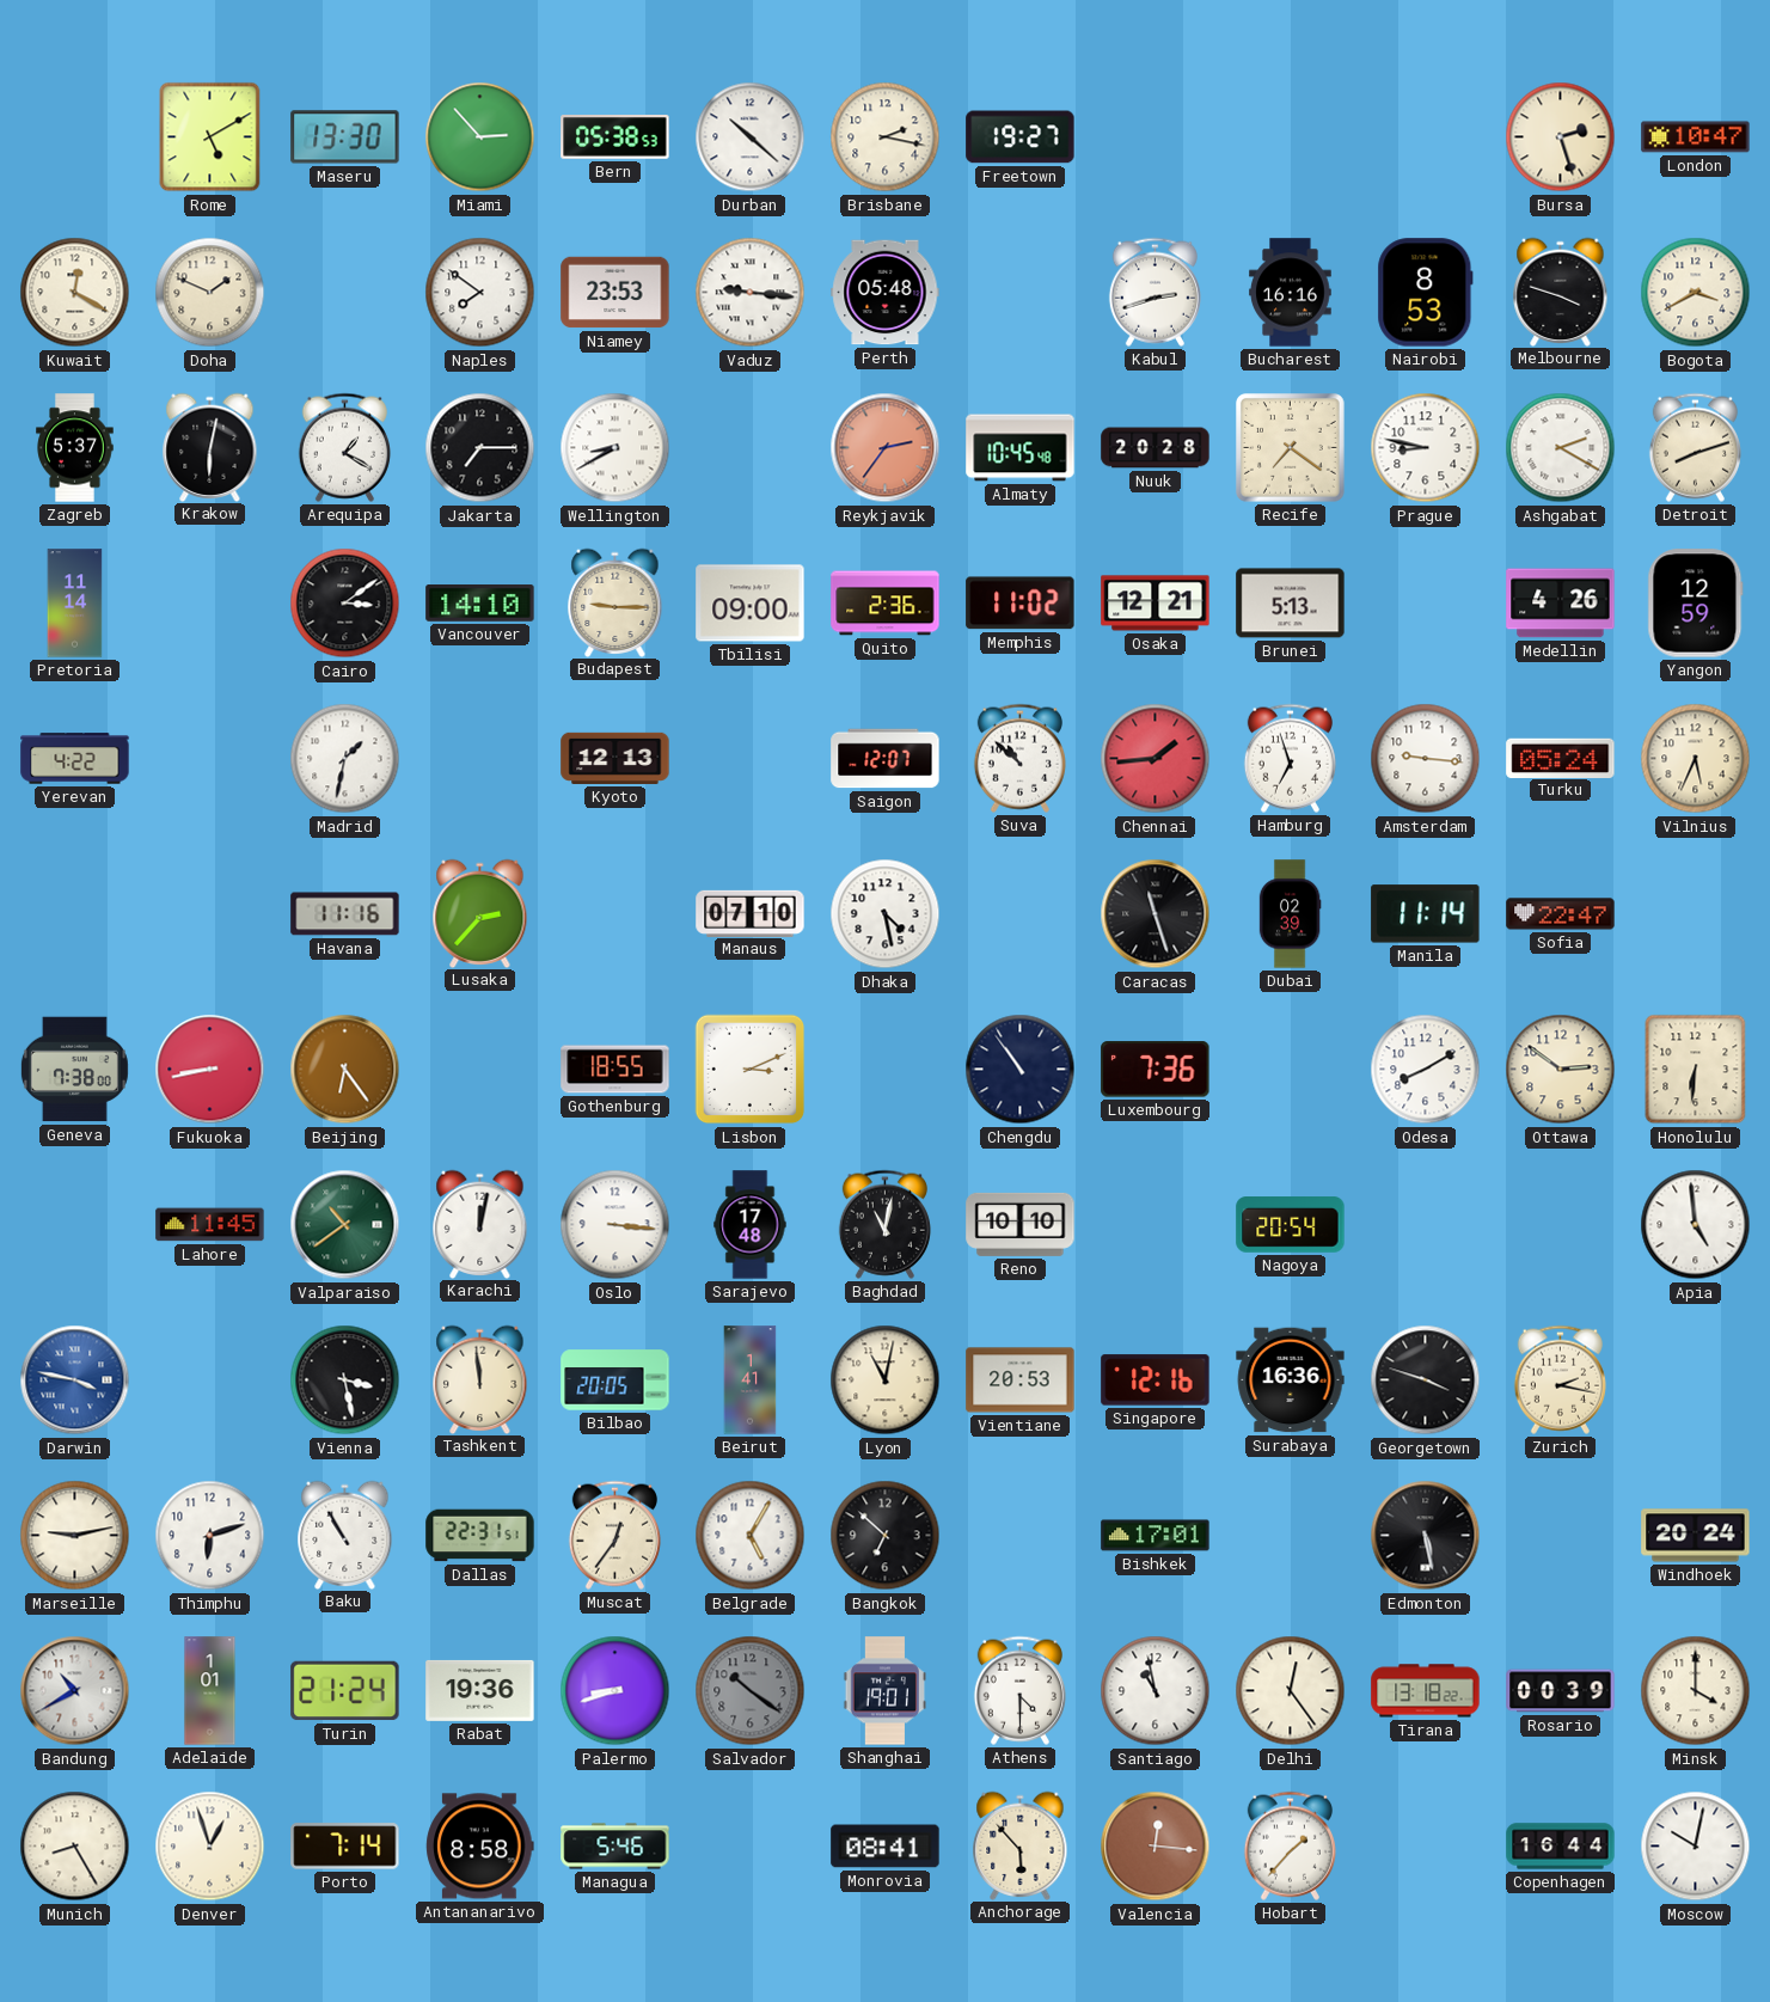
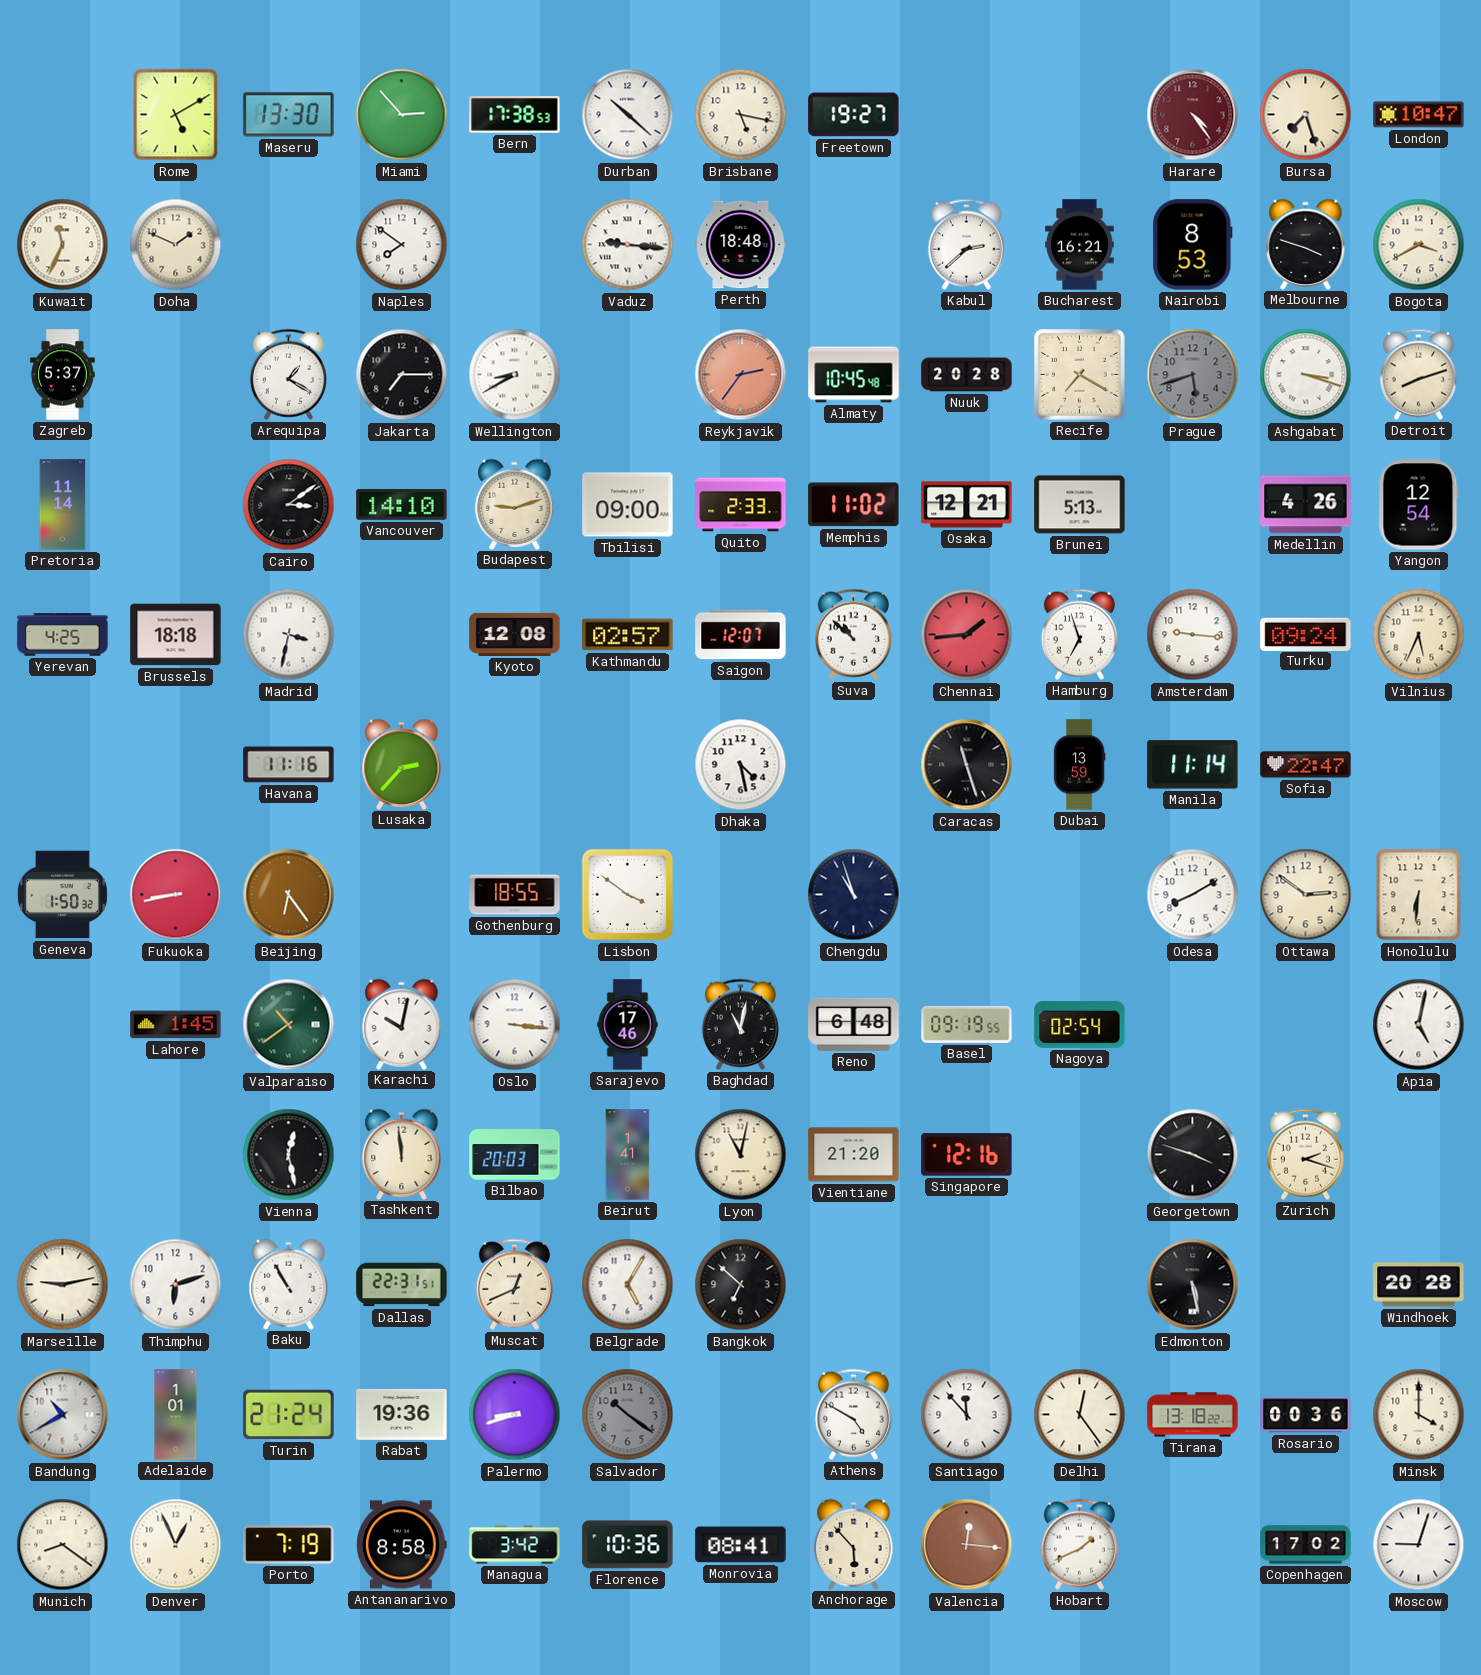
Bern: 05:38 -> 17:38 (515, 115)
Brisbane: 2:17 -> 5:17 (741, 115)
Harare: none -> 4:24 (1193, 115)
Bursa: 2:27 -> 7:27 (1306, 115)
Kuwait: 12:20 -> 11:34 (63, 245)
Niamey: 23:53 -> none (615, 293)
Perth: 05:48 -> 18:48 (741, 245)
Kabul: 2:42 -> 2:38 (966, 244)
Bucharest: 16:16 -> 16:21 (1080, 245)
Krakow: 6:02 -> none (210, 447)
Recife: 7:21 -> 7:20 (1080, 375)
Prague: 8:47 -> 5:42 (1193, 375)
Prague dial: white -> grey (1193, 375)
Ashgabat: 2:20 -> 3:18 (1306, 375)
Budapest: 9:15 -> 9:12 (515, 504)
Quito: 2:36 -> 2:33 (741, 505)
Yangon: 12:59 -> 12:54 (1419, 505)
Yerevan: 4:22 -> 4:25 (63, 635)
Brussels: none -> 18:18 (176, 635)
Madrid: 1:32 -> 3:32 (289, 635)
Kyoto: 12:13 -> 12:08 (515, 634)
Kathmandu: none -> 02:57 (628, 635)
Turku: 05:24 -> 09:24 (1306, 634)
Manaus: 07:10 -> none (751, 913)
Dubai: 02:39 -> 13:59 (1079, 765)
Geneva: 7:38 -> 1:50 (62, 895)
Lisbon: 3:11 -> 3:51 (628, 895)
Chengdu: 10:54 -> 10:57 (854, 895)
Luxembourg: 7:36 -> none (1156, 1070)
Lahore: 11:45 -> 1:45 (176, 1025)
Karachi: 12:02 -> 10:02 (402, 1024)
Sarajevo: 17:48 -> 17:46 (628, 1025)
Reno: 10:10 -> 6:48 (854, 1024)
Basel: none -> 09:19 (967, 1024)
Nagoya: 20:54 -> 02:54 (1080, 1025)
Apia: 4:59 -> 5:02 (1419, 1025)
Darwin: 3:47 -> none (75, 1380)
Vienna: 3:28 -> 12:28 (289, 1155)
Bilbao: 20:05 -> 20:03 (515, 1155)
Vientiane: 20:53 -> 21:20 (854, 1155)
Surabaya: 16:36 -> none (1291, 1380)
Zurich: 2:17 -> 2:18 (1305, 1154)
Muscat: 12:36 -> 12:41 (514, 1284)
Bishkek: 17:01 -> none (1156, 1536)
Windhoek: 20:24 -> 20:28 (1419, 1285)
Shanghai: 19:01 -> none (884, 1691)
Athens: 4:30 -> 4:50 (853, 1414)
Santiago: 10:58 -> 11:53 (967, 1415)
Rosario: 00:39 -> 00:36 (1306, 1415)
Munich: 8:25 -> 8:21 (63, 1545)
Denver: 12:57 -> 12:56 (176, 1545)
Porto: 7:14 -> 7:19 (289, 1545)
Managua: 5:46 -> 3:42 (515, 1545)
Florence: none -> 10:36 (628, 1545)
Hobart: 1:37 -> 1:41 (1079, 1544)
Copenhagen: 16:44 -> 17:02 (1306, 1545)
Moscow: 10:02 -> 9:03 (1419, 1545)
